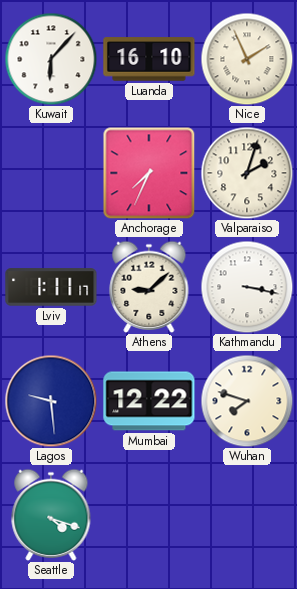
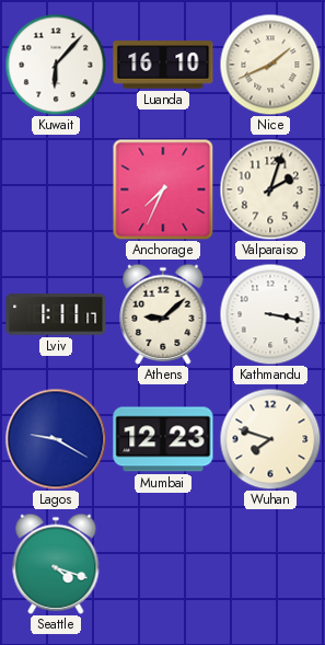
Nice: 1:56 -> 1:41 (270, 65)
Lagos: 9:29 -> 9:20 (56, 439)
Mumbai: 12:22 -> 12:23 (163, 439)
